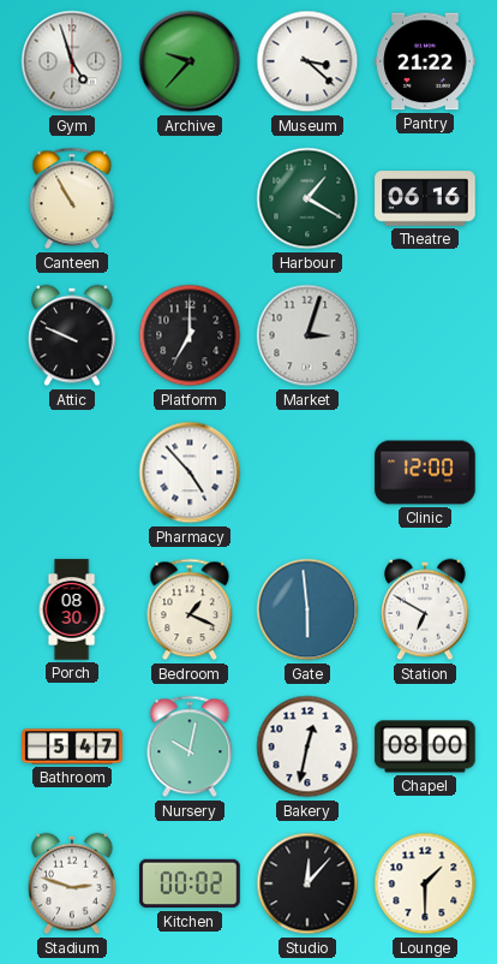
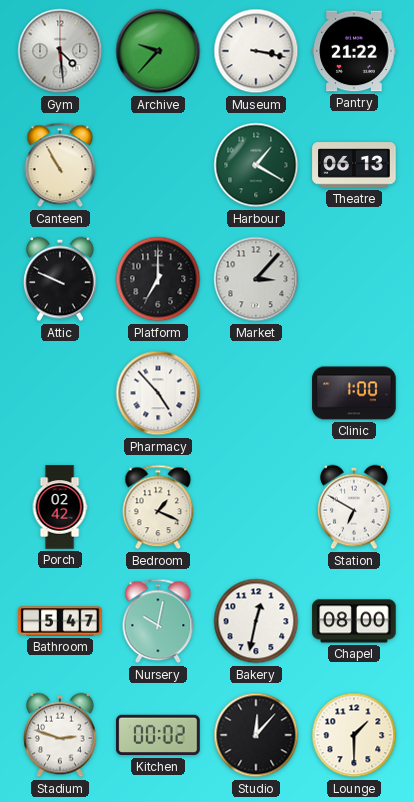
Gym: 4:57 -> 4:29 (60, 51)
Museum: 3:22 -> 3:17 (256, 51)
Theatre: 06:16 -> 06:13 (354, 165)
Market: 3:03 -> 3:07 (256, 279)
Clinic: 12:00 -> 1:00 (354, 393)
Porch: 08:30 -> 02:42 (60, 507)
Gate: 5:59 -> none (307, 609)
